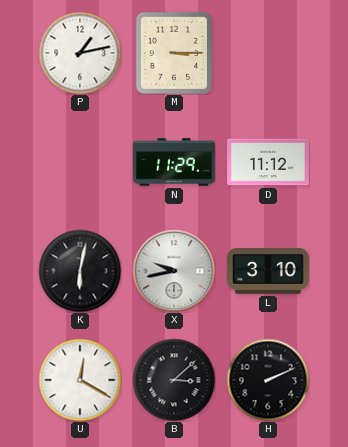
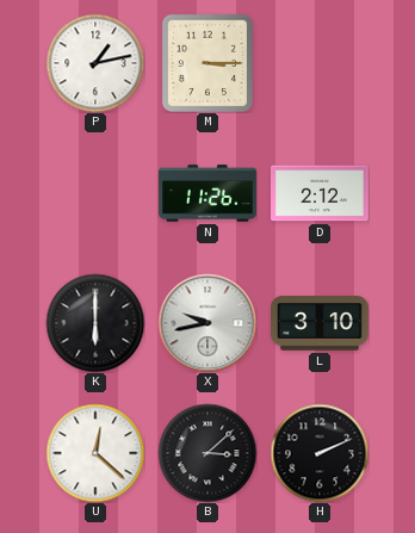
N: 11:29 -> 11:26 (207, 193)
D: 11:12 -> 2:12 (321, 193)
K: 6:02 -> 6:00 (95, 323)
U: 12:20 -> 12:22 (95, 453)
